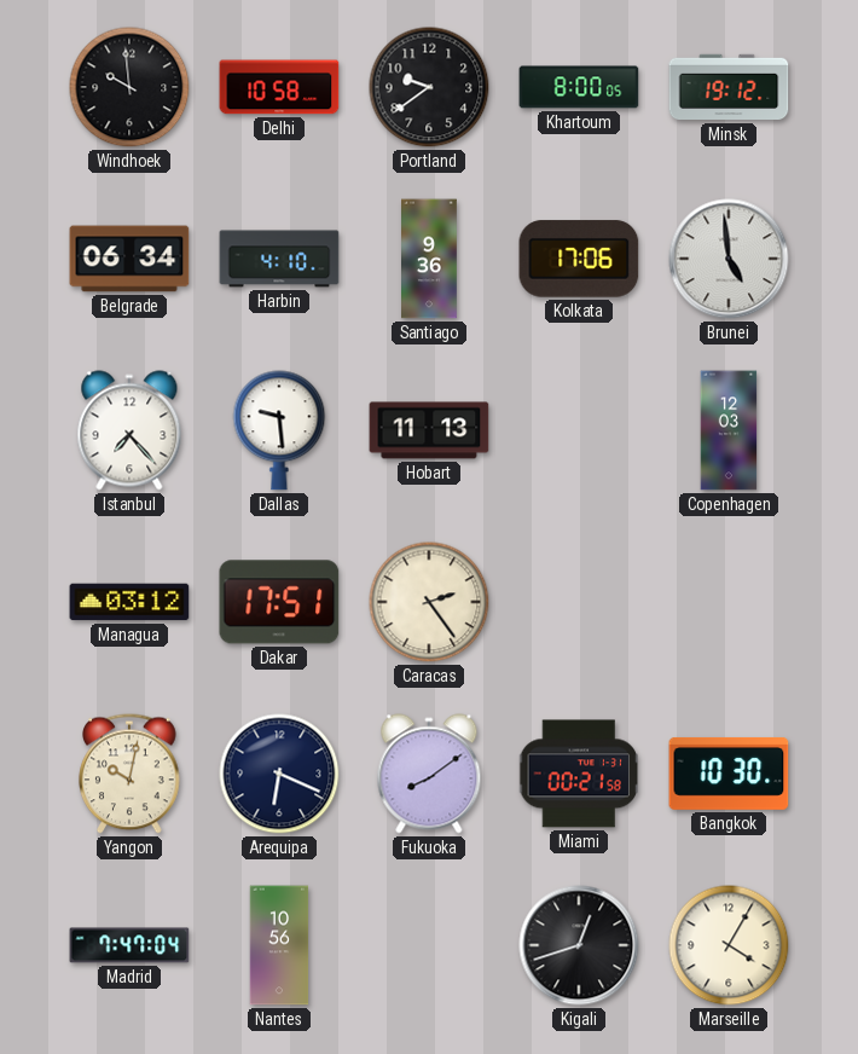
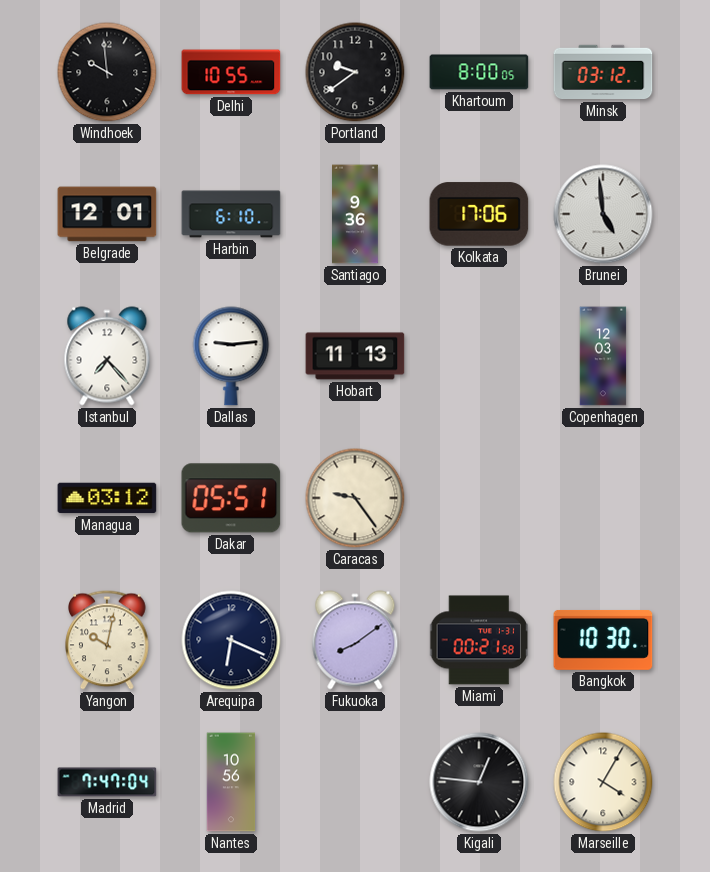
Delhi: 10:58 -> 10:55 (231, 72)
Minsk: 19:12 -> 03:12 (603, 72)
Belgrade: 06:34 -> 12:01 (107, 214)
Harbin: 4:10 -> 6:10 (231, 214)
Dallas: 9:29 -> 9:14 (231, 356)
Dakar: 17:51 -> 05:51 (231, 498)
Caracas: 2:24 -> 9:24 (355, 498)
Kigali: 12:42 -> 12:46 (479, 782)
